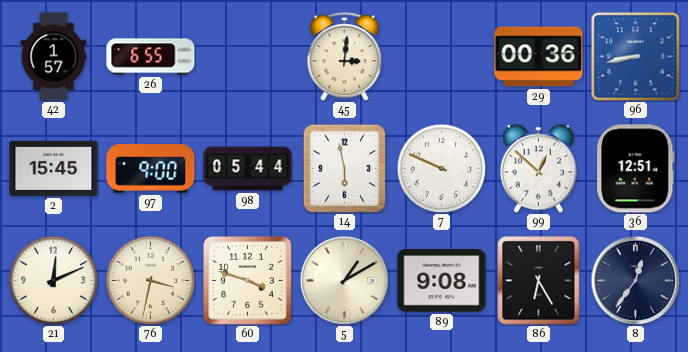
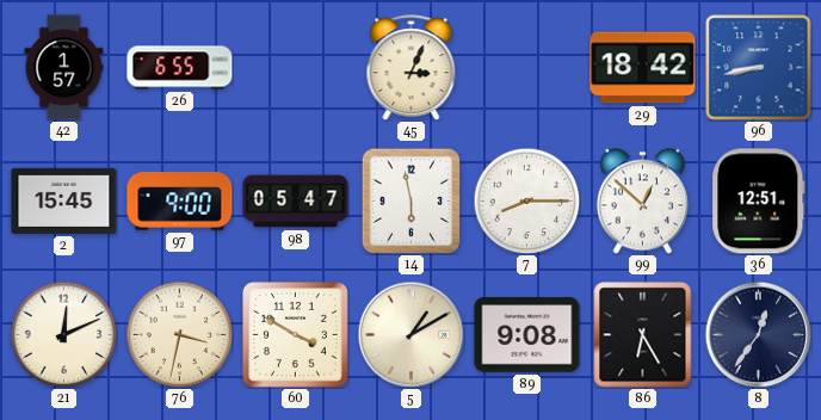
45: 3:01 -> 3:04 (412, 68)
29: 00:36 -> 18:42 (643, 68)
98: 05:44 -> 05:47 (296, 202)
7: 9:49 -> 8:15 (526, 200)
60: 3:48 -> 3:50 (296, 335)
